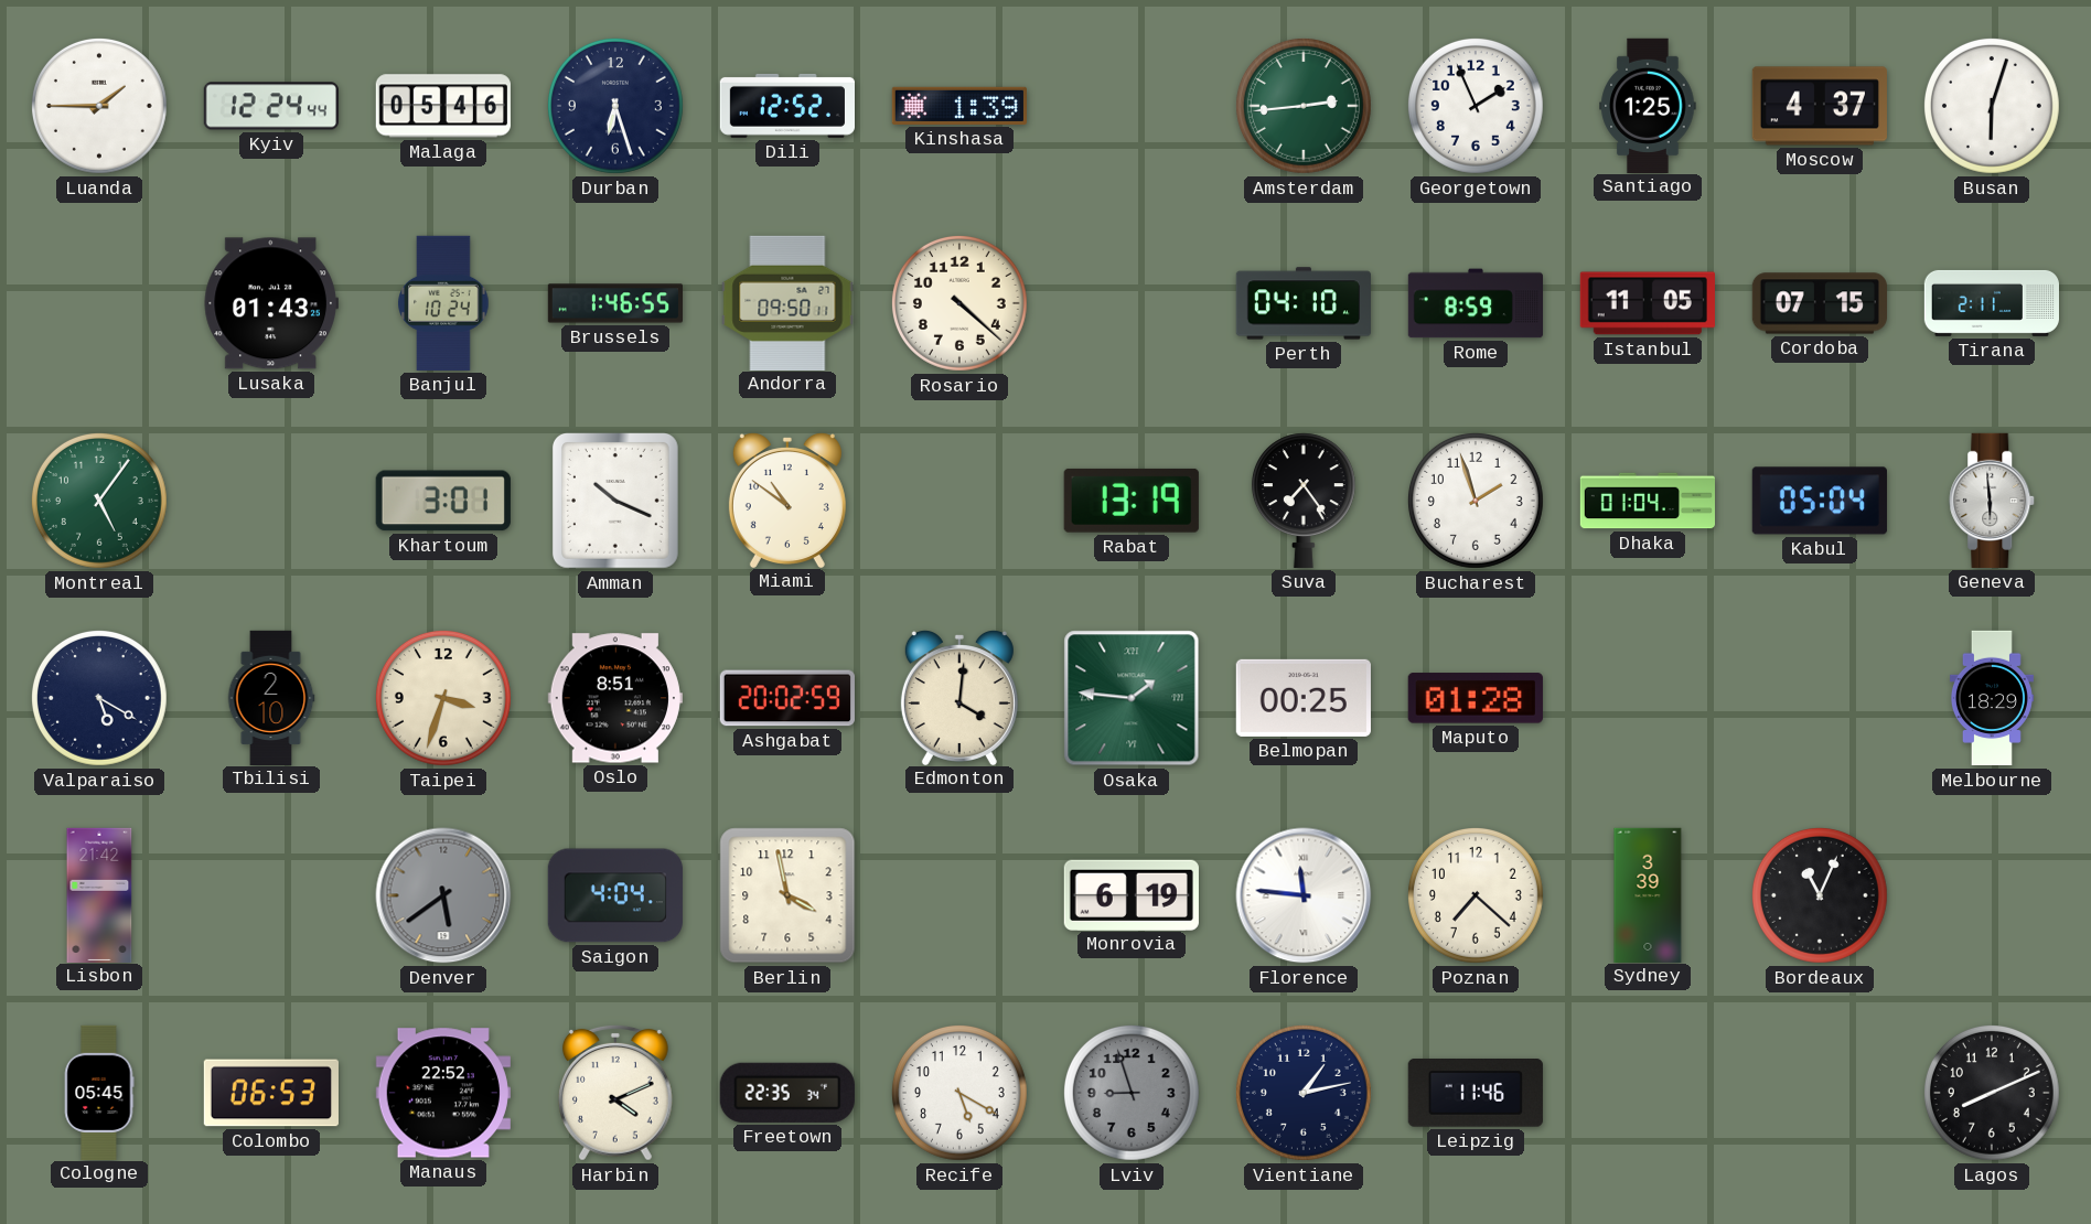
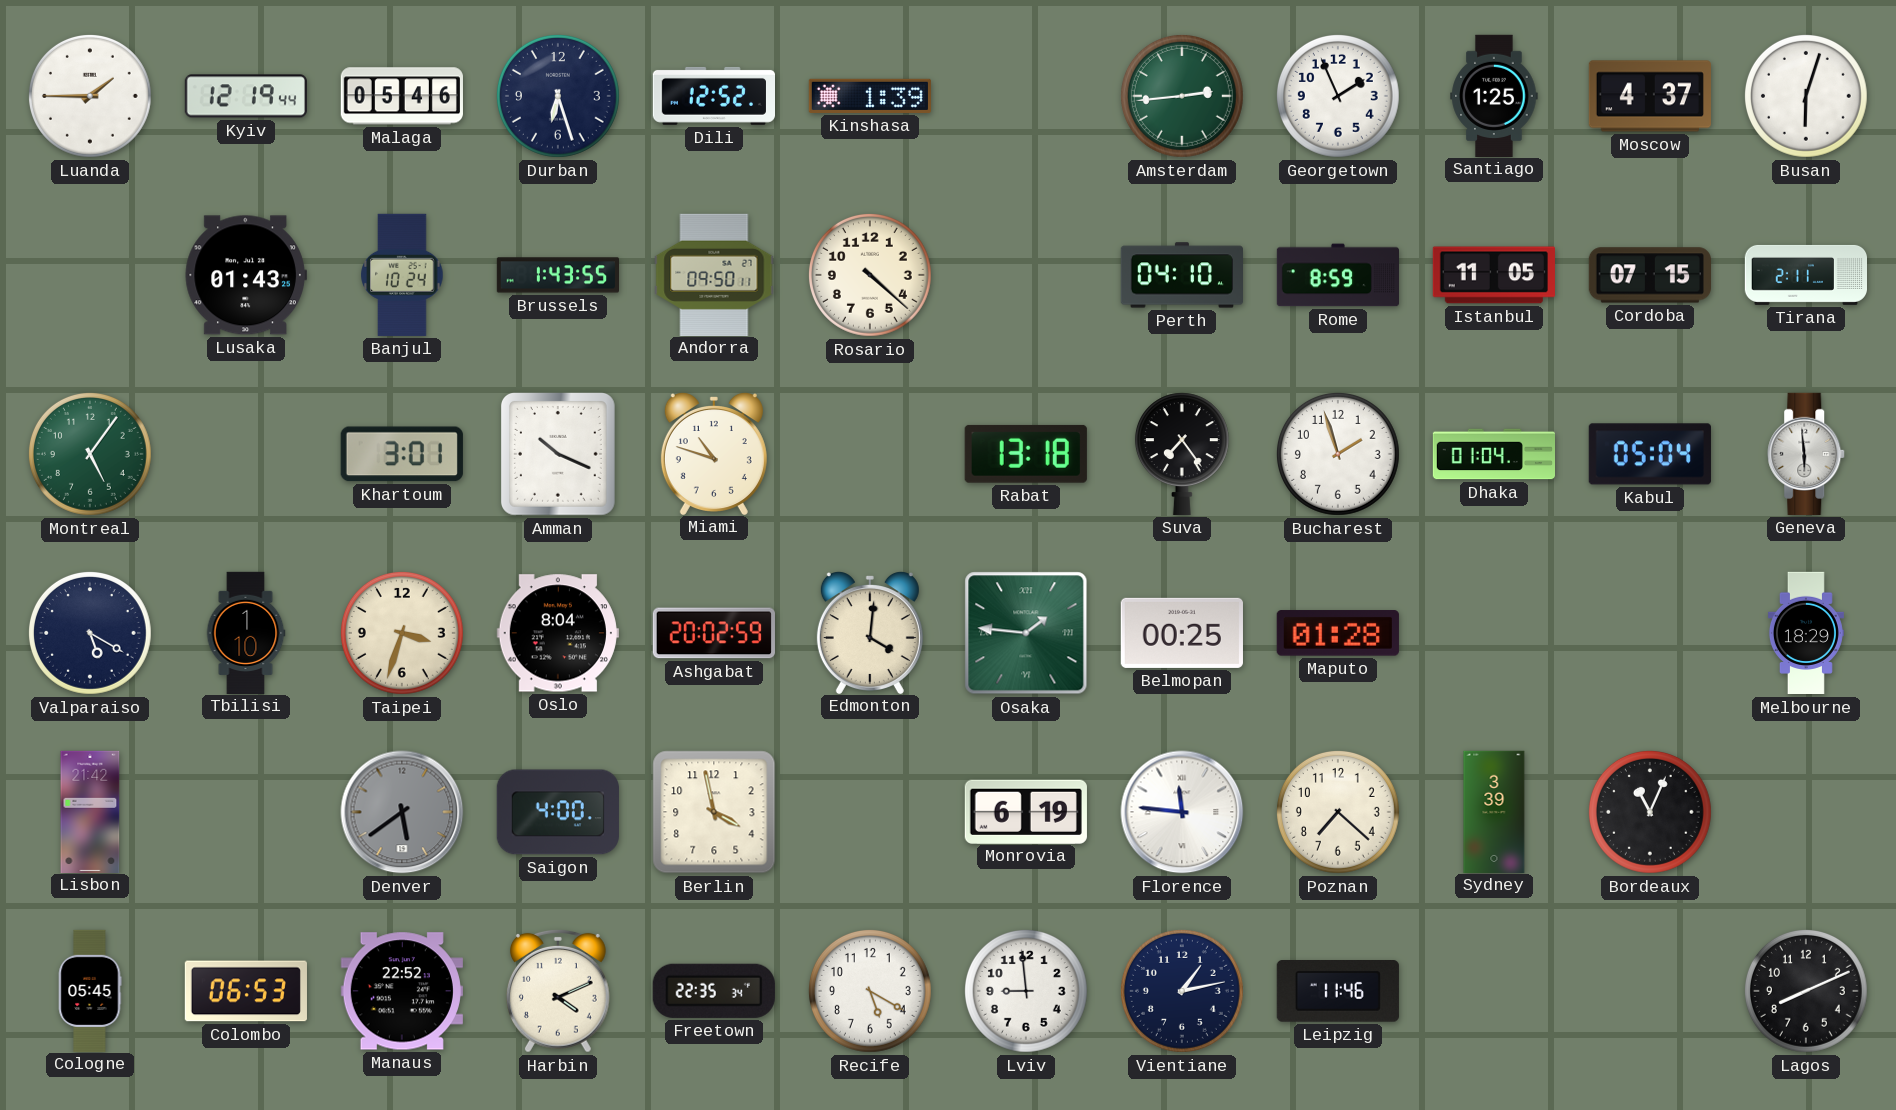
Kyiv: 12:24 -> 12:19 (246, 96)
Brussels: 1:46 -> 1:43 (557, 275)
Miami: 10:51 -> 10:48 (714, 454)
Rabat: 13:19 -> 13:18 (1026, 454)
Tbilisi: 2:10 -> 1:10 (246, 632)
Oslo: 8:51 -> 8:04 (558, 633)
Saigon: 4:04 -> 4:00 (558, 812)
Lviv: 8:57 -> 8:59 (1026, 991)
Lviv dial: grey -> white (1026, 991)
